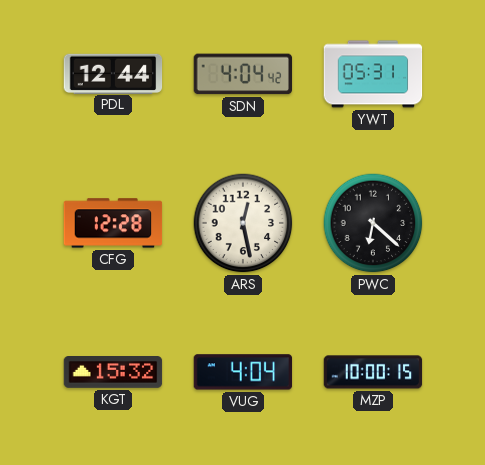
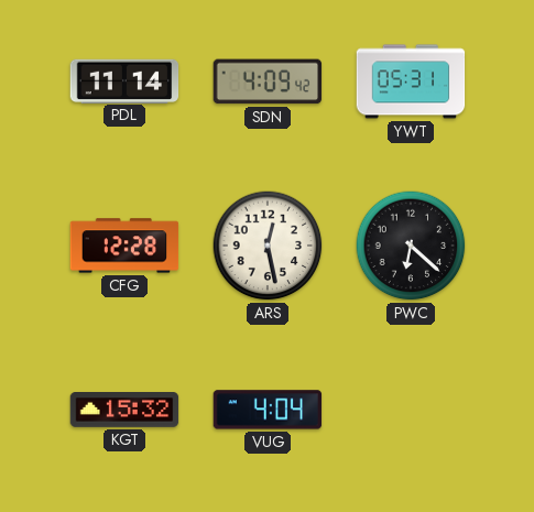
PDL: 12:44 -> 11:14 (124, 80)
SDN: 4:04 -> 4:09 (268, 81)
MZP: 10:00 -> none (373, 372)
